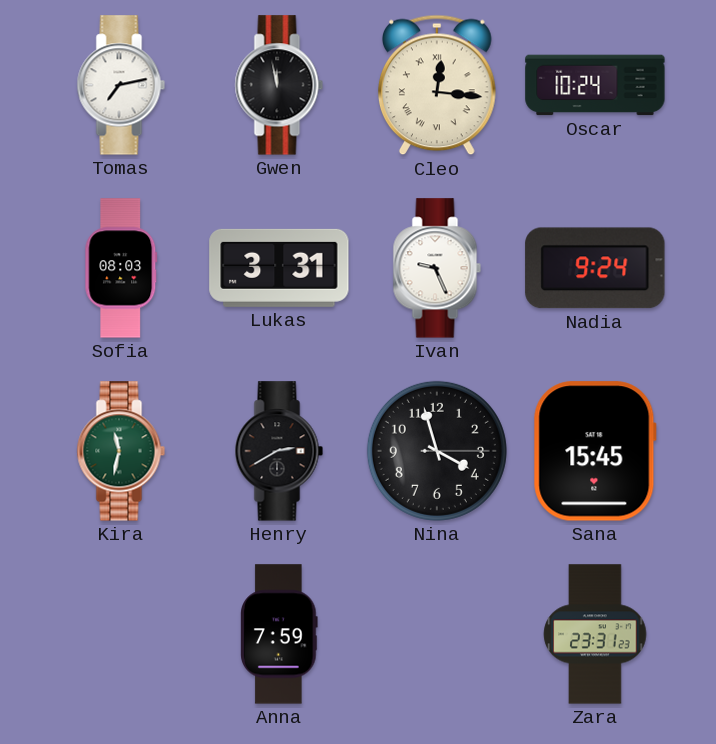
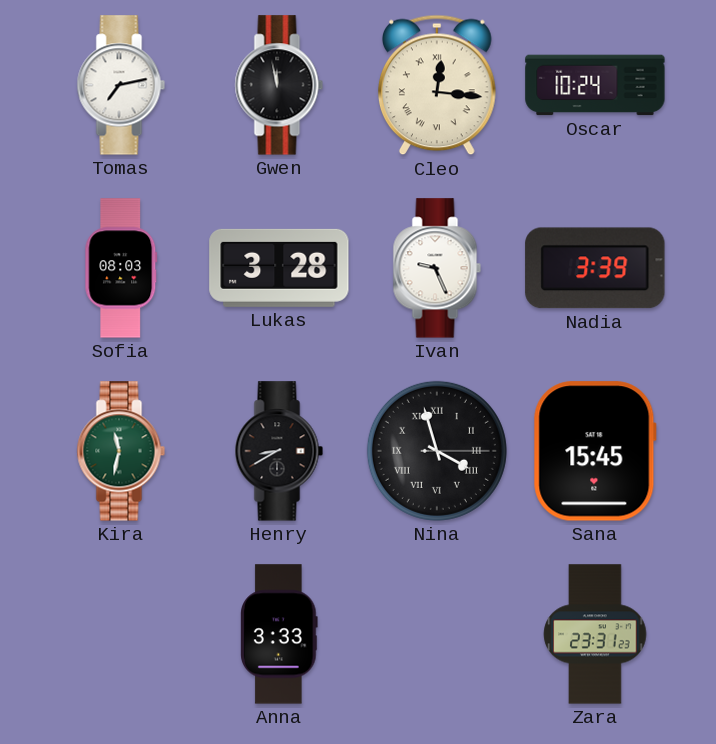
Lukas: 3:31 -> 3:28 (279, 268)
Nadia: 9:24 -> 3:39 (595, 268)
Henry: 2:40 -> 8:40 (279, 451)
Nina numerals: Arabic -> Roman (437, 451)
Anna: 7:59 -> 3:33 (279, 634)
